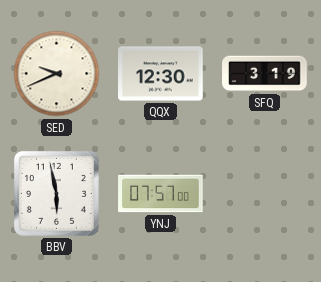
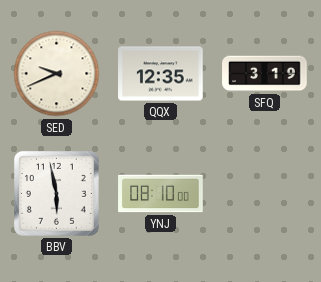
QQX: 12:30 -> 12:35 (161, 74)
YNJ: 07:57 -> 08:10 (161, 194)
